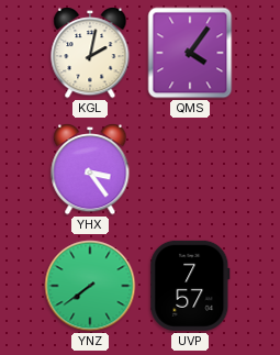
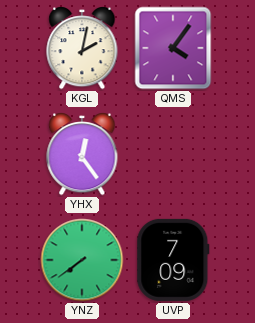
YHX: 3:24 -> 12:24 (82, 155)
UVP: 7:57 -> 7:09 (173, 260)
